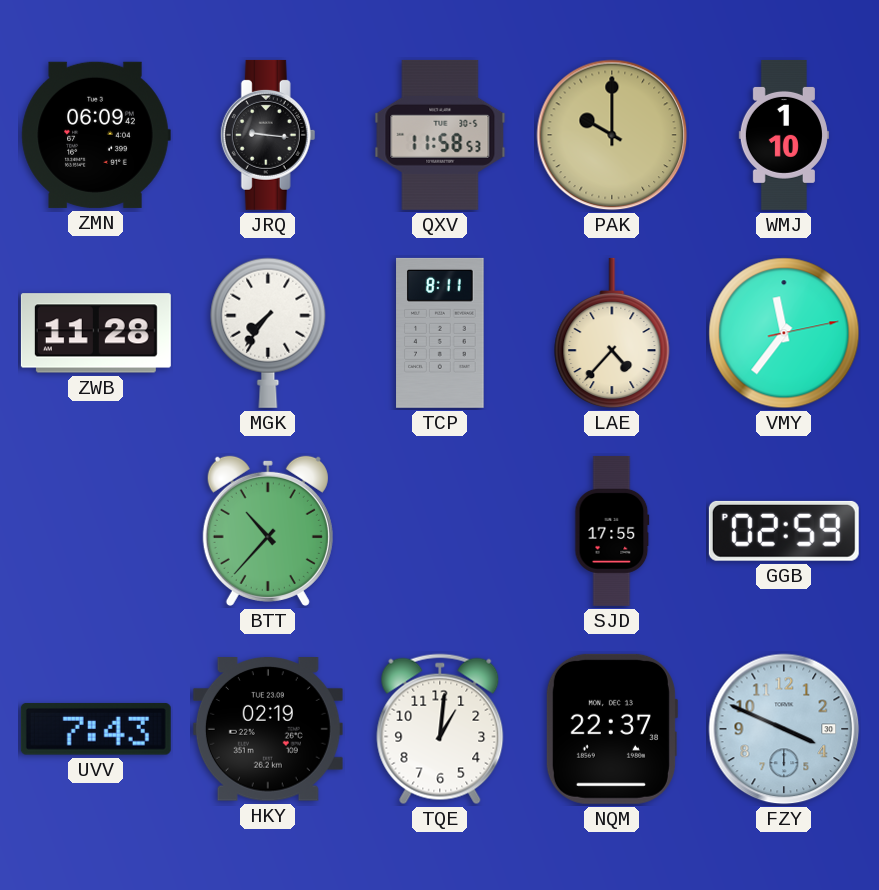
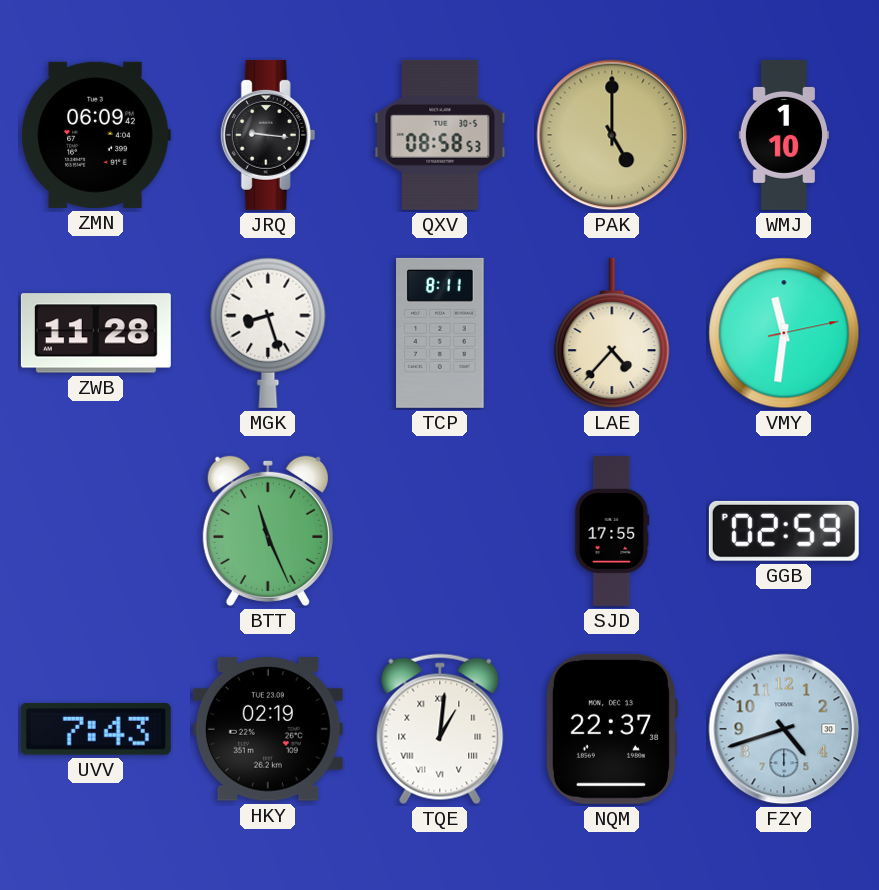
QXV: 11:58 -> 08:58 (440, 135)
PAK: 10:00 -> 5:00 (612, 135)
MGK: 7:36 -> 8:27 (268, 333)
VMY: 11:36 -> 11:31 (784, 333)
BTT: 10:37 -> 11:26 (268, 531)
TQE numerals: Arabic -> Roman (440, 729)
FZY: 3:49 -> 4:42 (784, 729)
